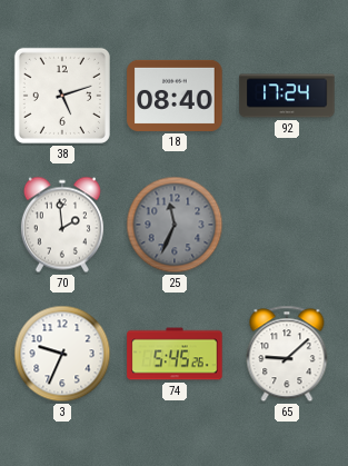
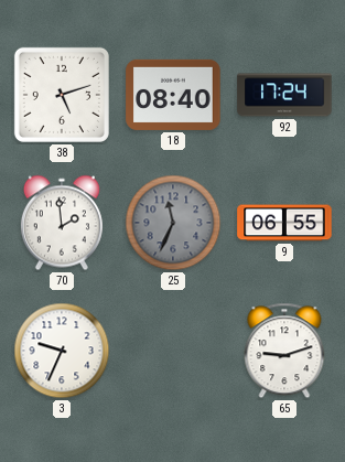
9: none -> 06:55 (284, 223)
74: 5:45 -> none (175, 354)
65: 9:08 -> 9:12 (284, 351)
